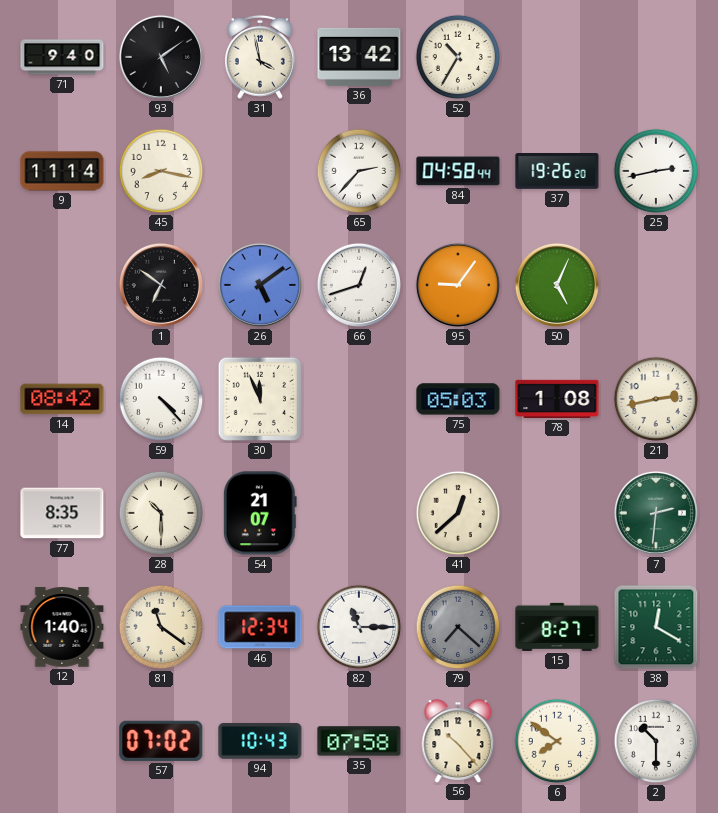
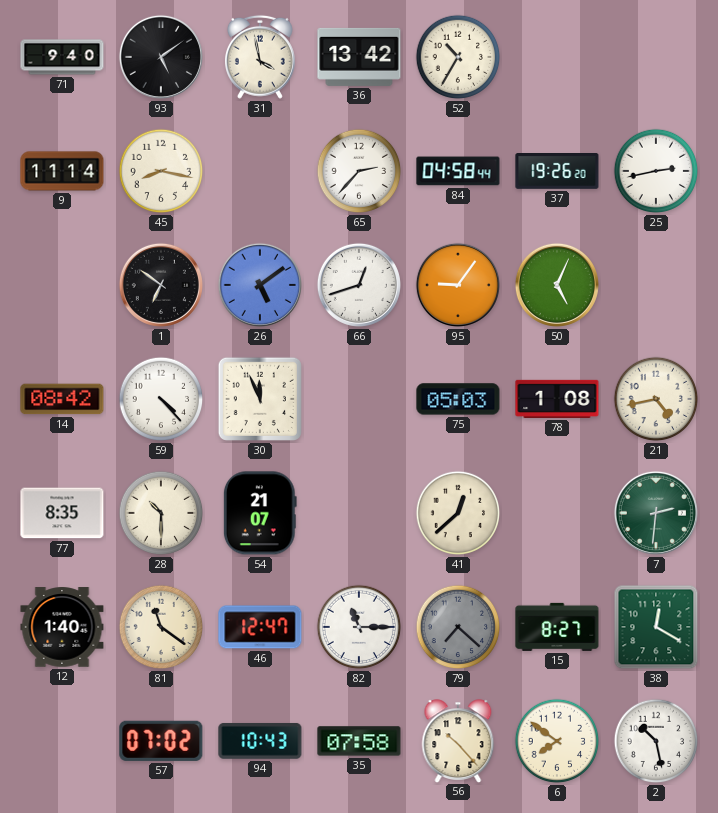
21: 2:43 -> 4:43 (656, 399)
46: 12:34 -> 12:47 (260, 627)
2: 10:30 -> 10:28 (656, 741)
